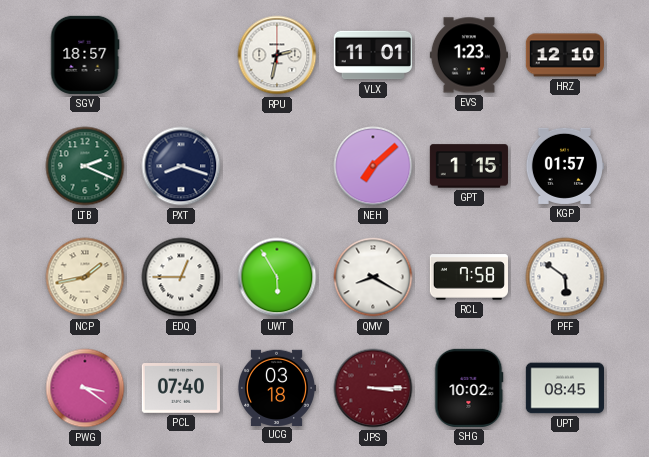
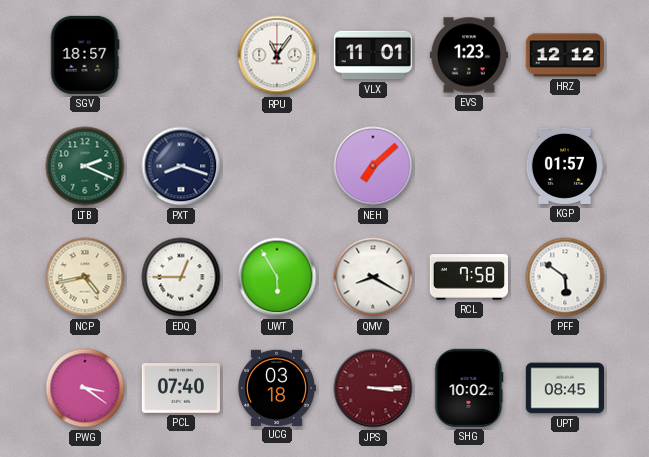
RPU: 2:32 -> 11:06 (277, 55)
HRZ: 12:10 -> 12:12 (565, 55)
GPT: 1:15 -> none (469, 166)
NCP: 1:43 -> 4:43 (85, 277)
